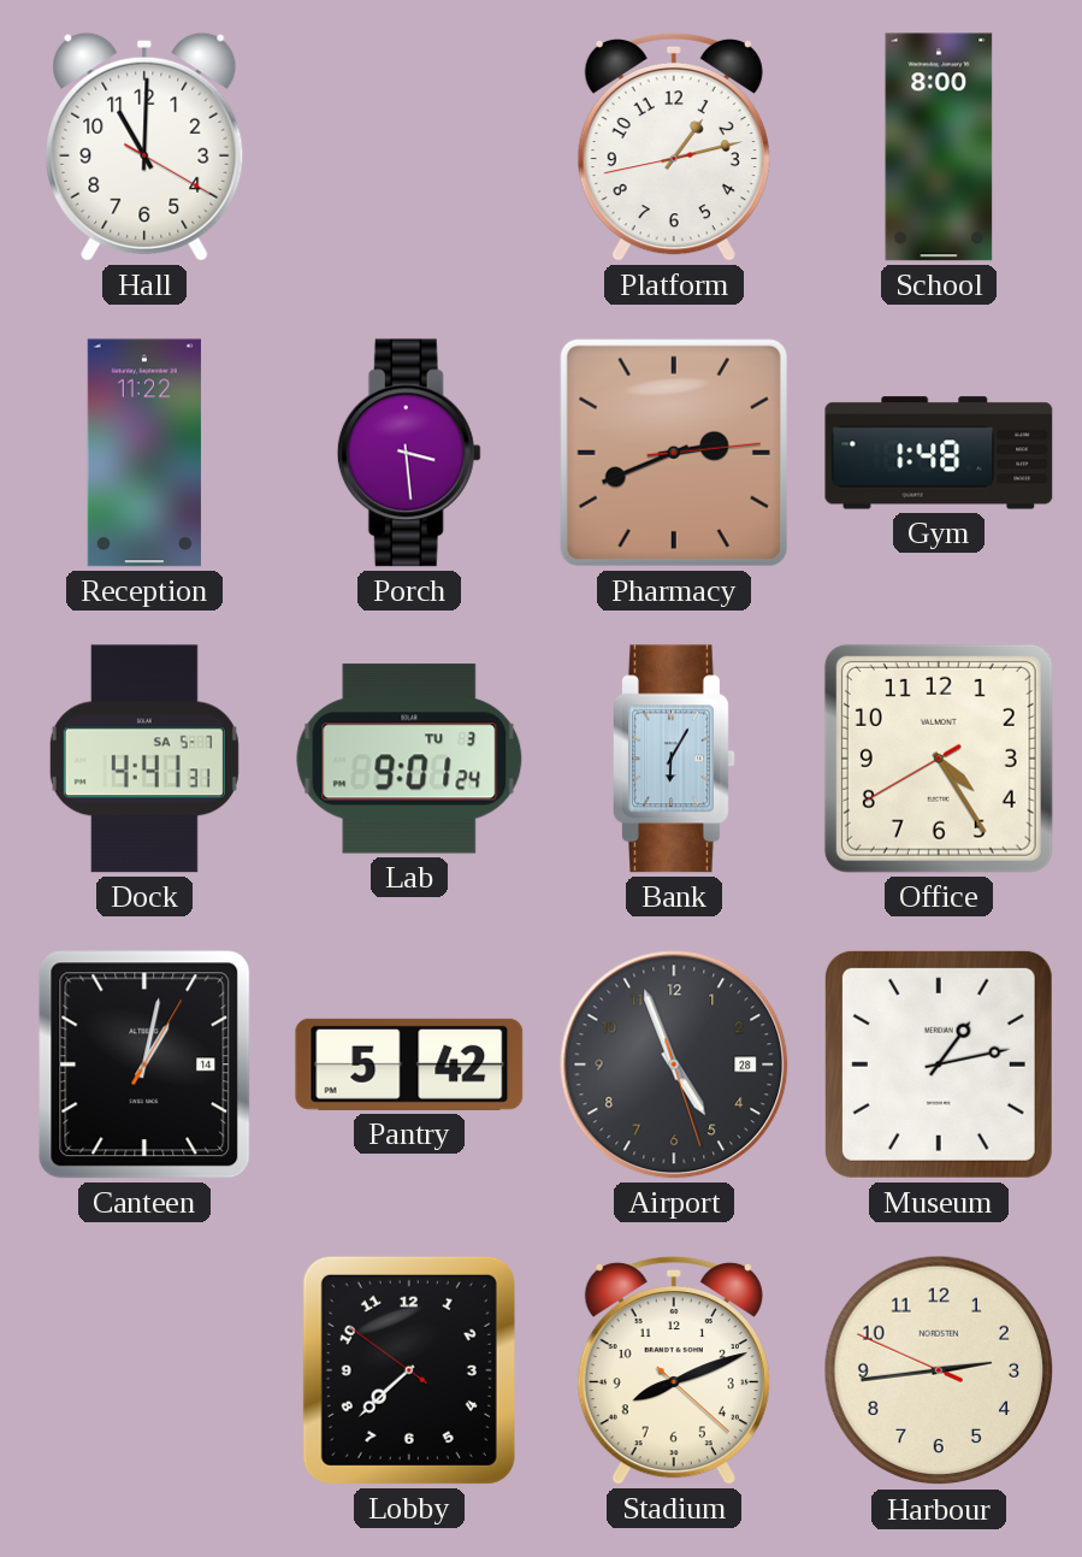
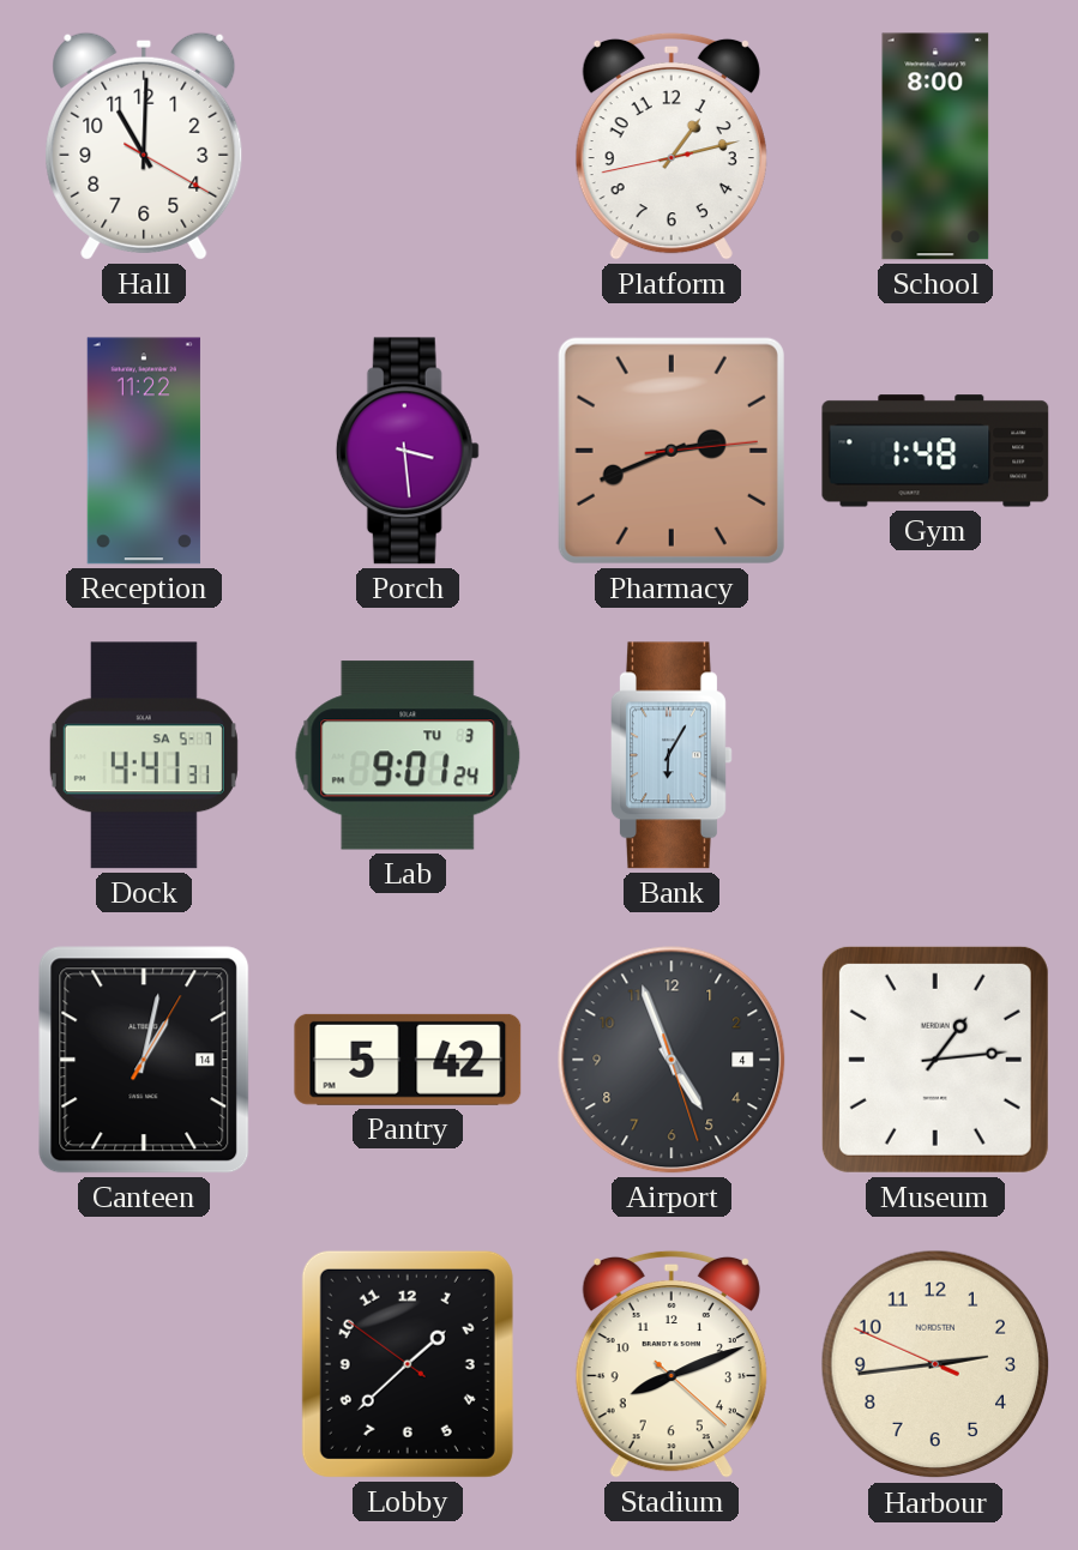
Office: 4:24 -> none (939, 759)
Airport date: 28 -> 4 (672, 1060)
Museum: 1:13 -> 1:14 (935, 1060)
Lobby: 7:37 -> 1:37 (408, 1364)
